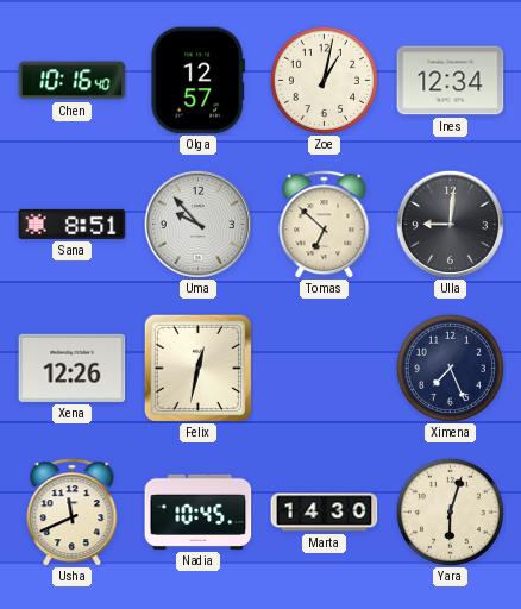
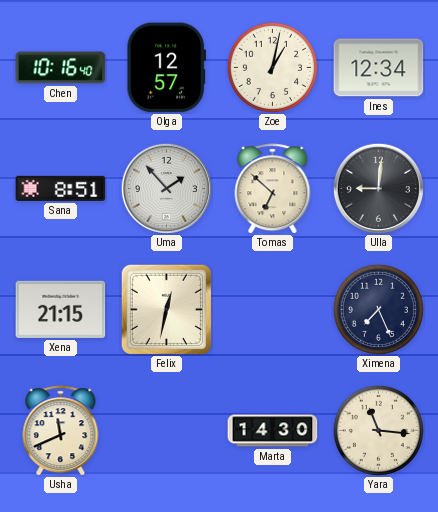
Uma: 9:53 -> 1:53 (166, 188)
Xena: 12:26 -> 21:15 (61, 309)
Nadia: 10:45 -> none (199, 511)
Yara: 6:03 -> 11:16 (378, 430)
